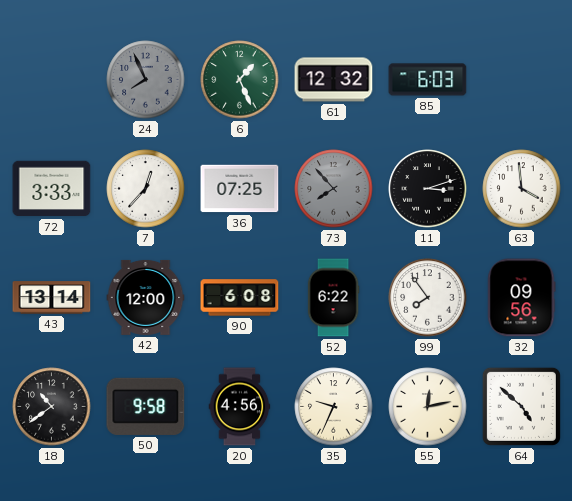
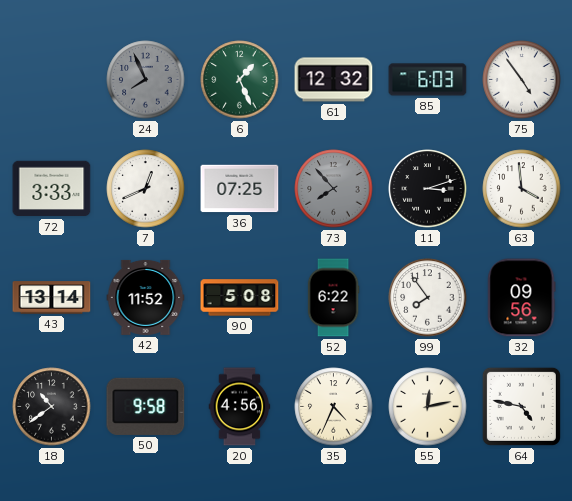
75: none -> 4:54 (522, 80)
7: 12:37 -> 12:41 (146, 189)
42: 12:00 -> 11:52 (146, 297)
90: 6:08 -> 5:08 (240, 298)
35: 9:34 -> 4:34 (334, 407)
64: 4:52 -> 4:47 (521, 406)
